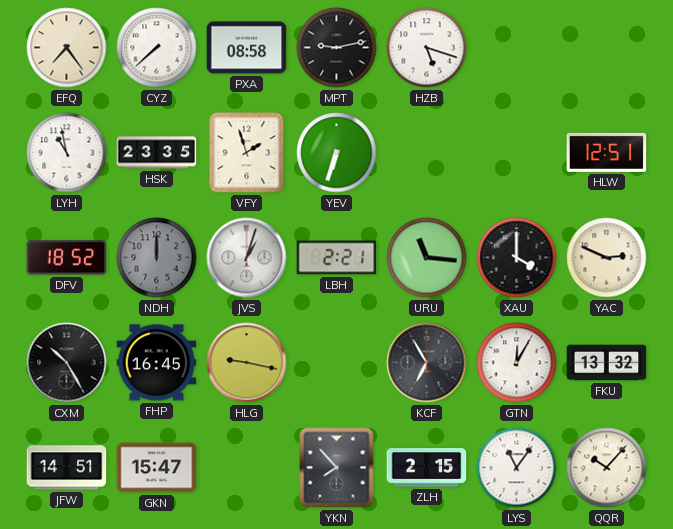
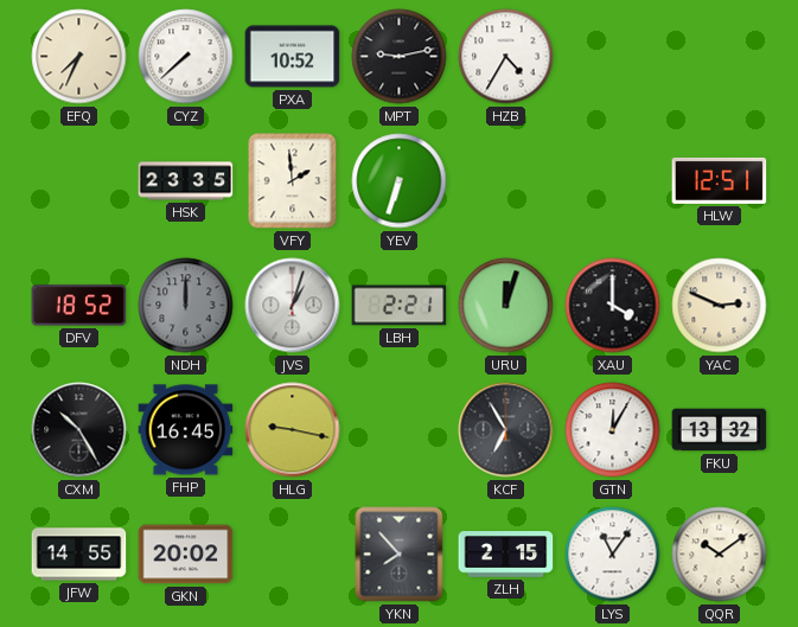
EFQ: 7:24 -> 7:34 (79, 57)
PXA: 08:58 -> 10:52 (293, 57)
HZB: 5:18 -> 4:35 (506, 57)
LYH: 10:58 -> none (67, 153)
VFY: 1:57 -> 1:59 (293, 181)
URU: 11:16 -> 12:03 (506, 306)
JFW: 14:51 -> 14:55 (79, 555)
GKN: 15:47 -> 20:02 (186, 555)
QQR: 10:07 -> 10:09 (720, 555)
